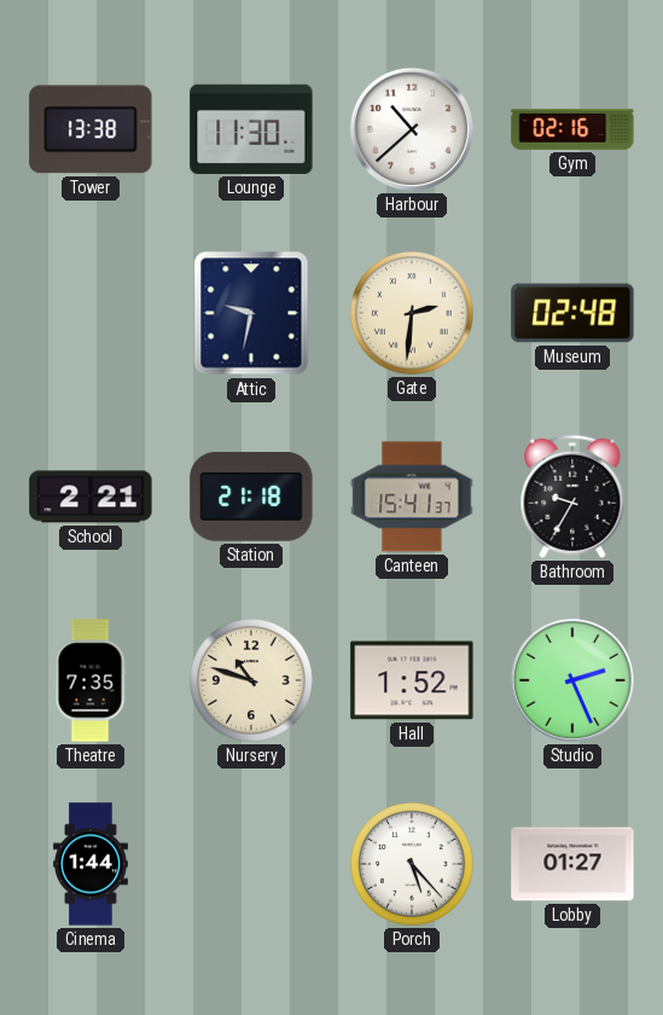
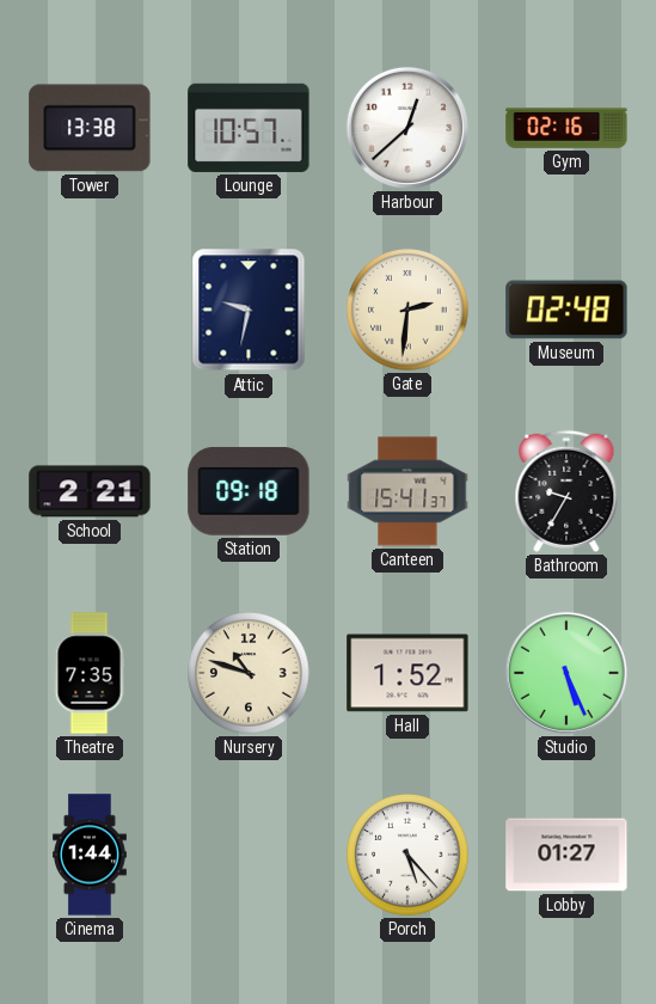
Lounge: 11:30 -> 10:57 (249, 128)
Harbour: 10:38 -> 12:38 (407, 128)
Station: 21:18 -> 09:18 (249, 491)
Studio: 2:26 -> 5:26 (566, 673)
